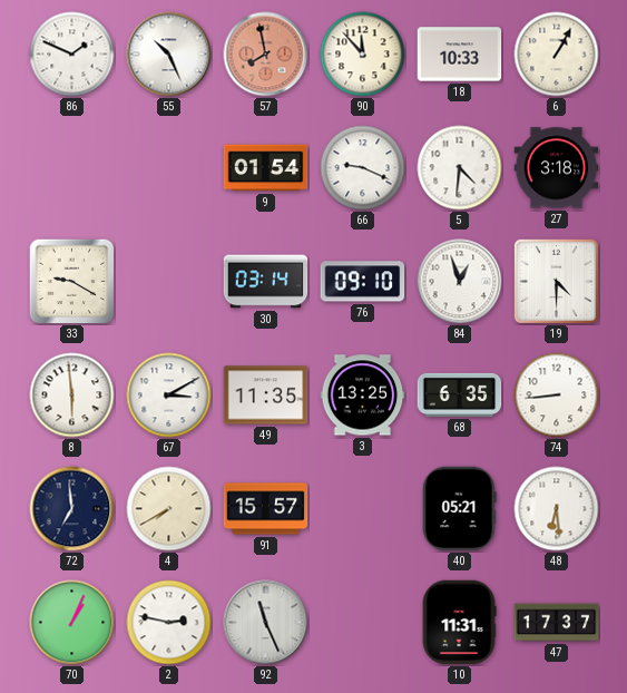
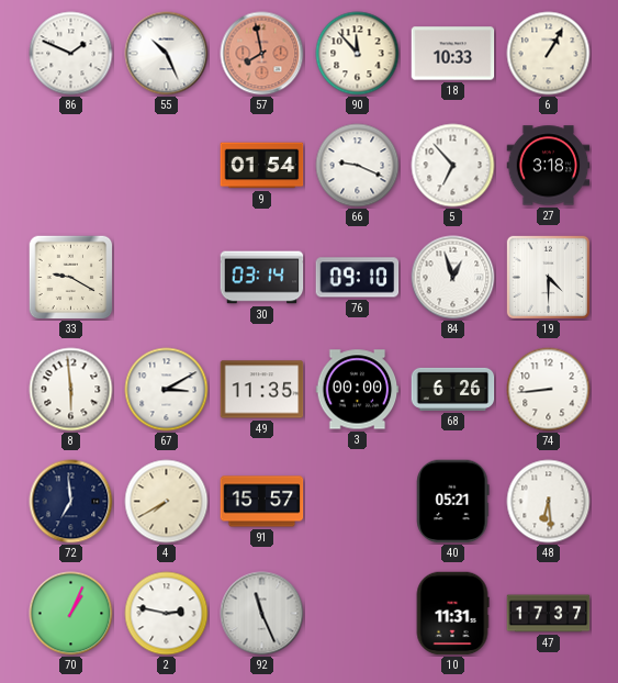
5: 4:31 -> 6:53 (453, 166)
3: 13:25 -> 00:00 (358, 390)
68: 6:35 -> 6:26 (453, 389)
